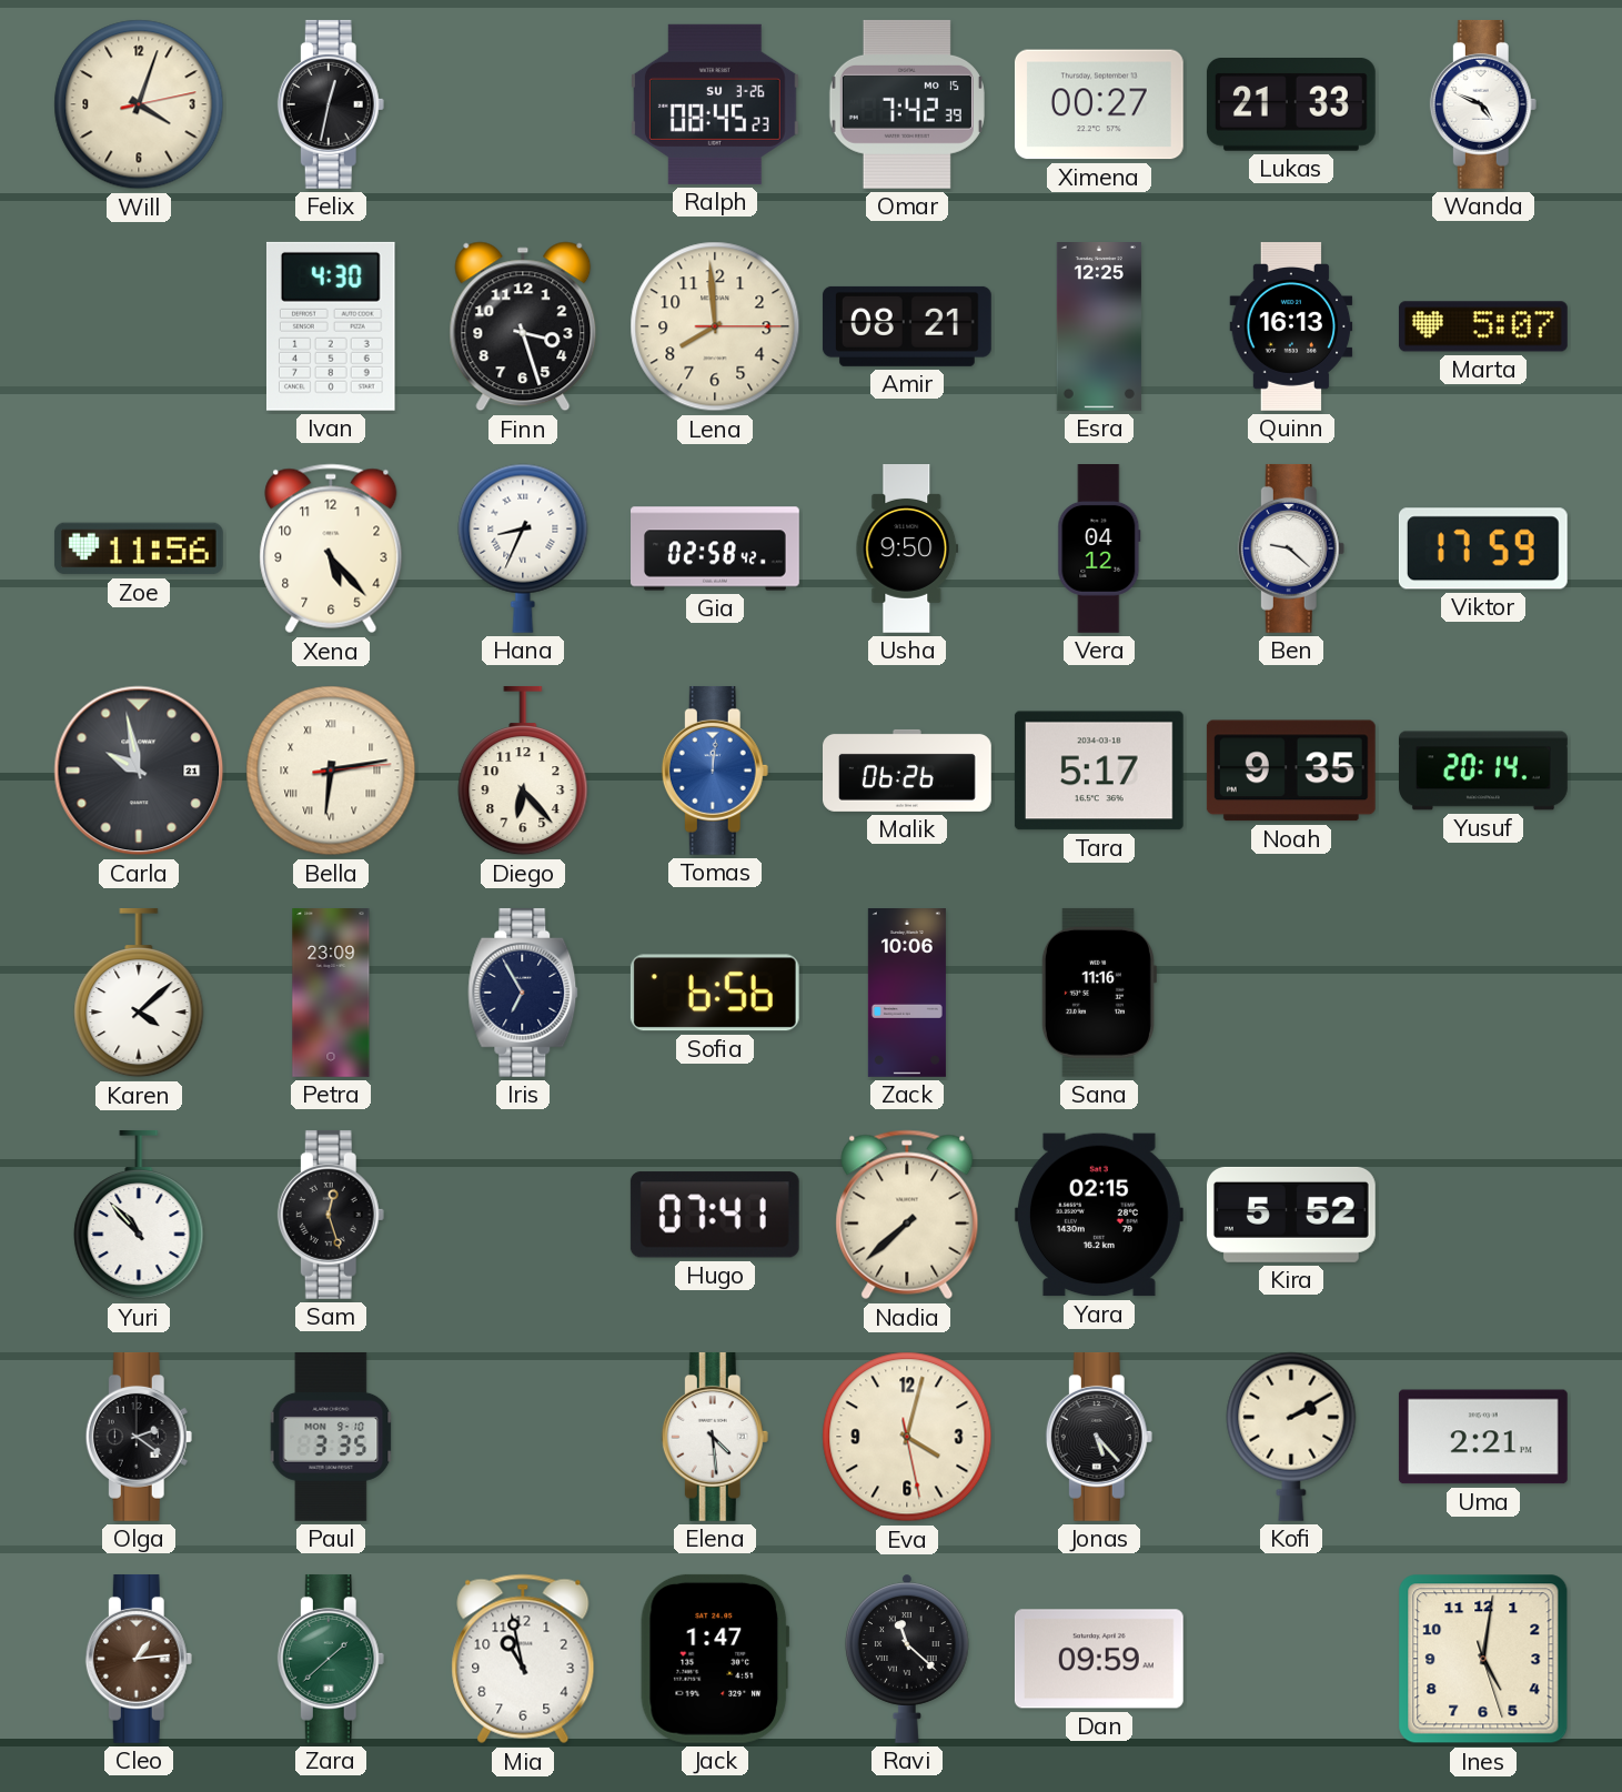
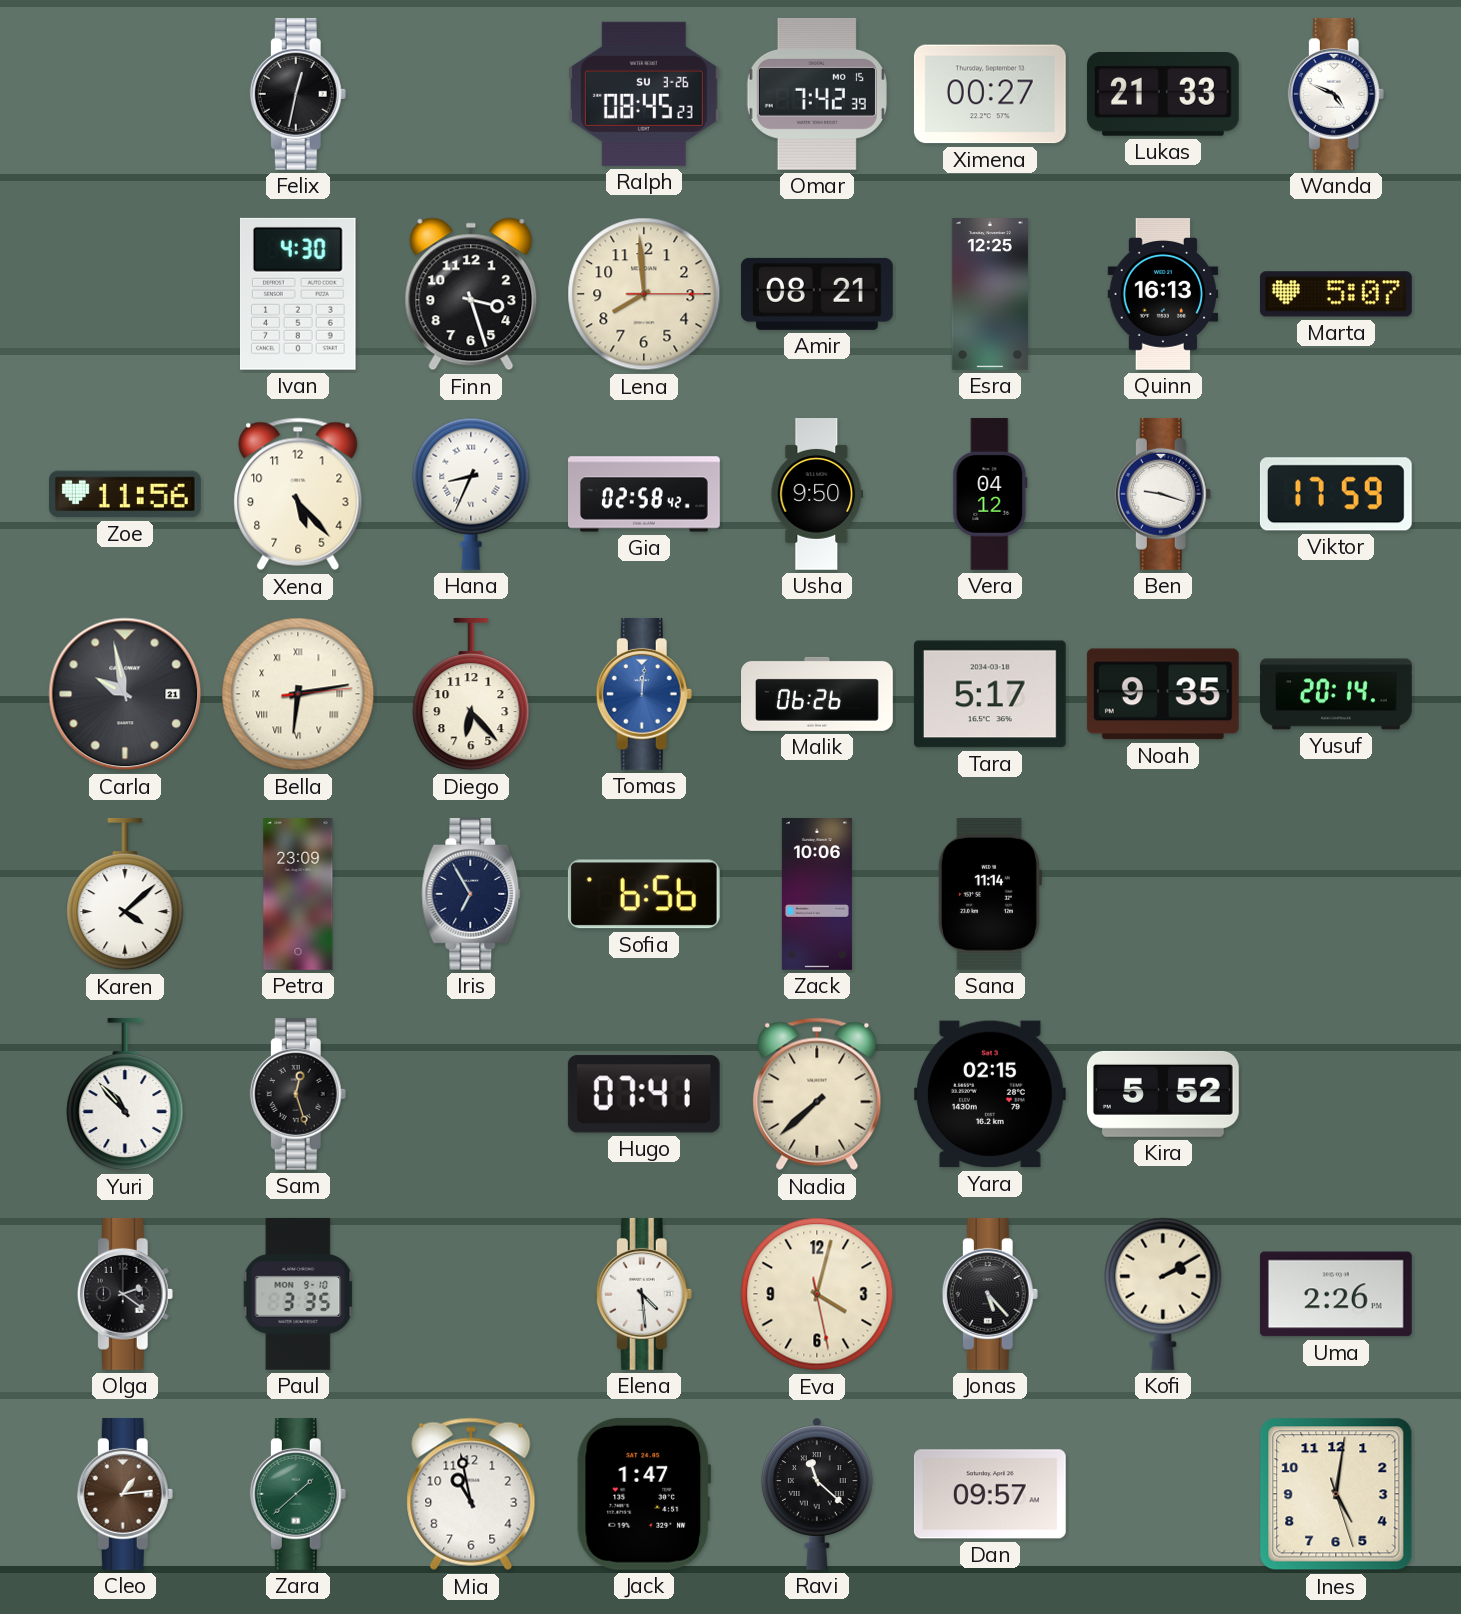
Will: 4:03 -> none (139, 104)
Ben: 9:22 -> 9:18 (1163, 494)
Sana: 11:16 -> 11:14 (989, 894)
Uma: 2:21 -> 2:26 (1336, 1294)
Dan: 09:59 -> 09:57 (990, 1494)
